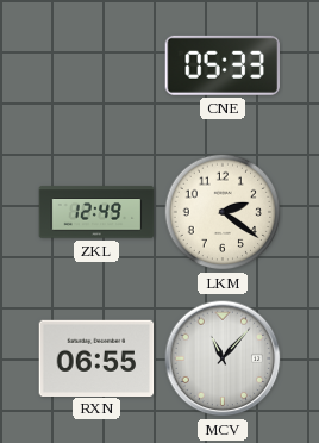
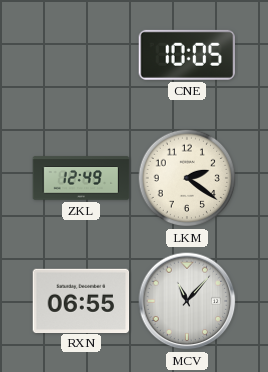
CNE: 05:33 -> 10:05 (186, 55)
